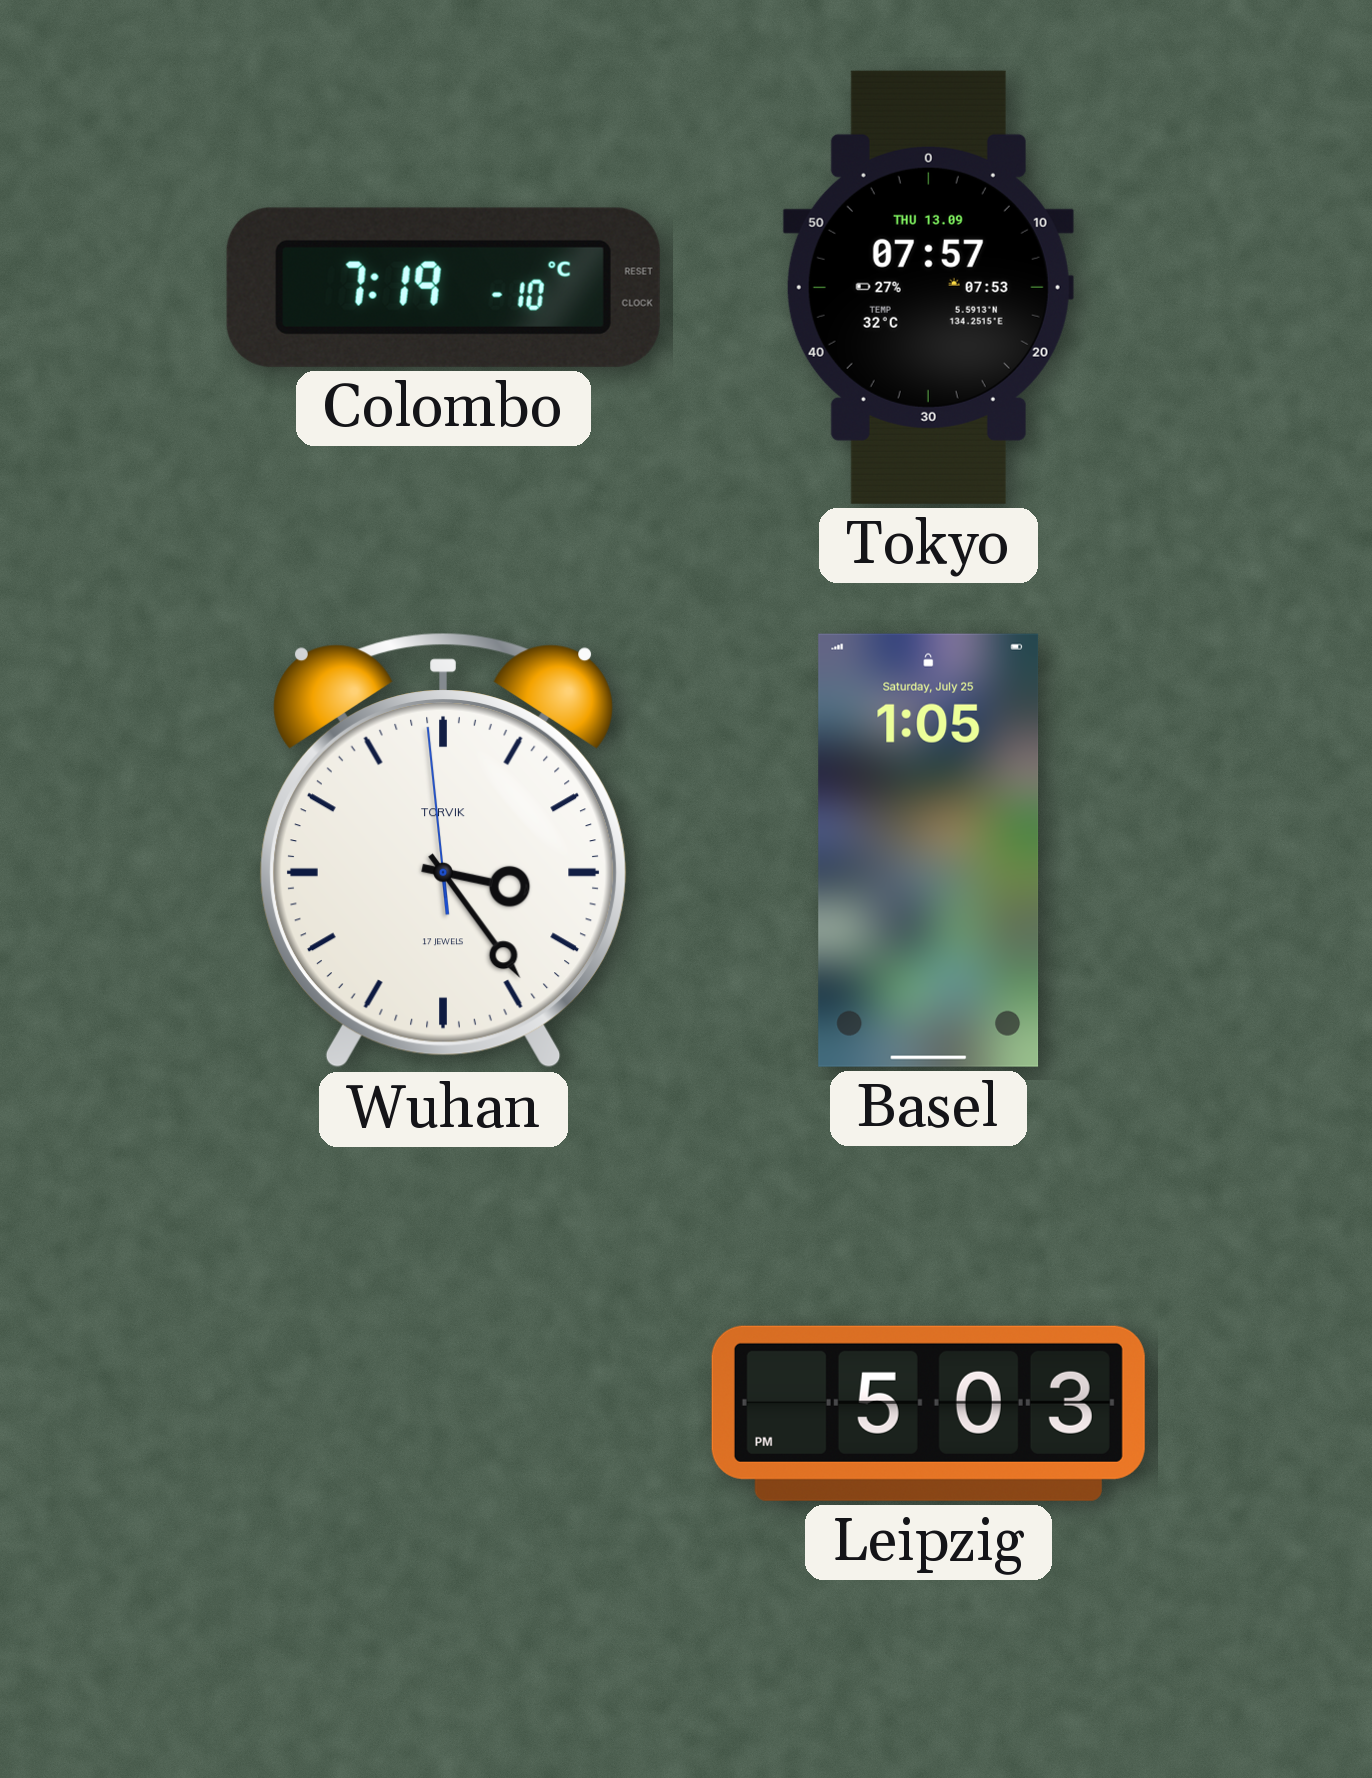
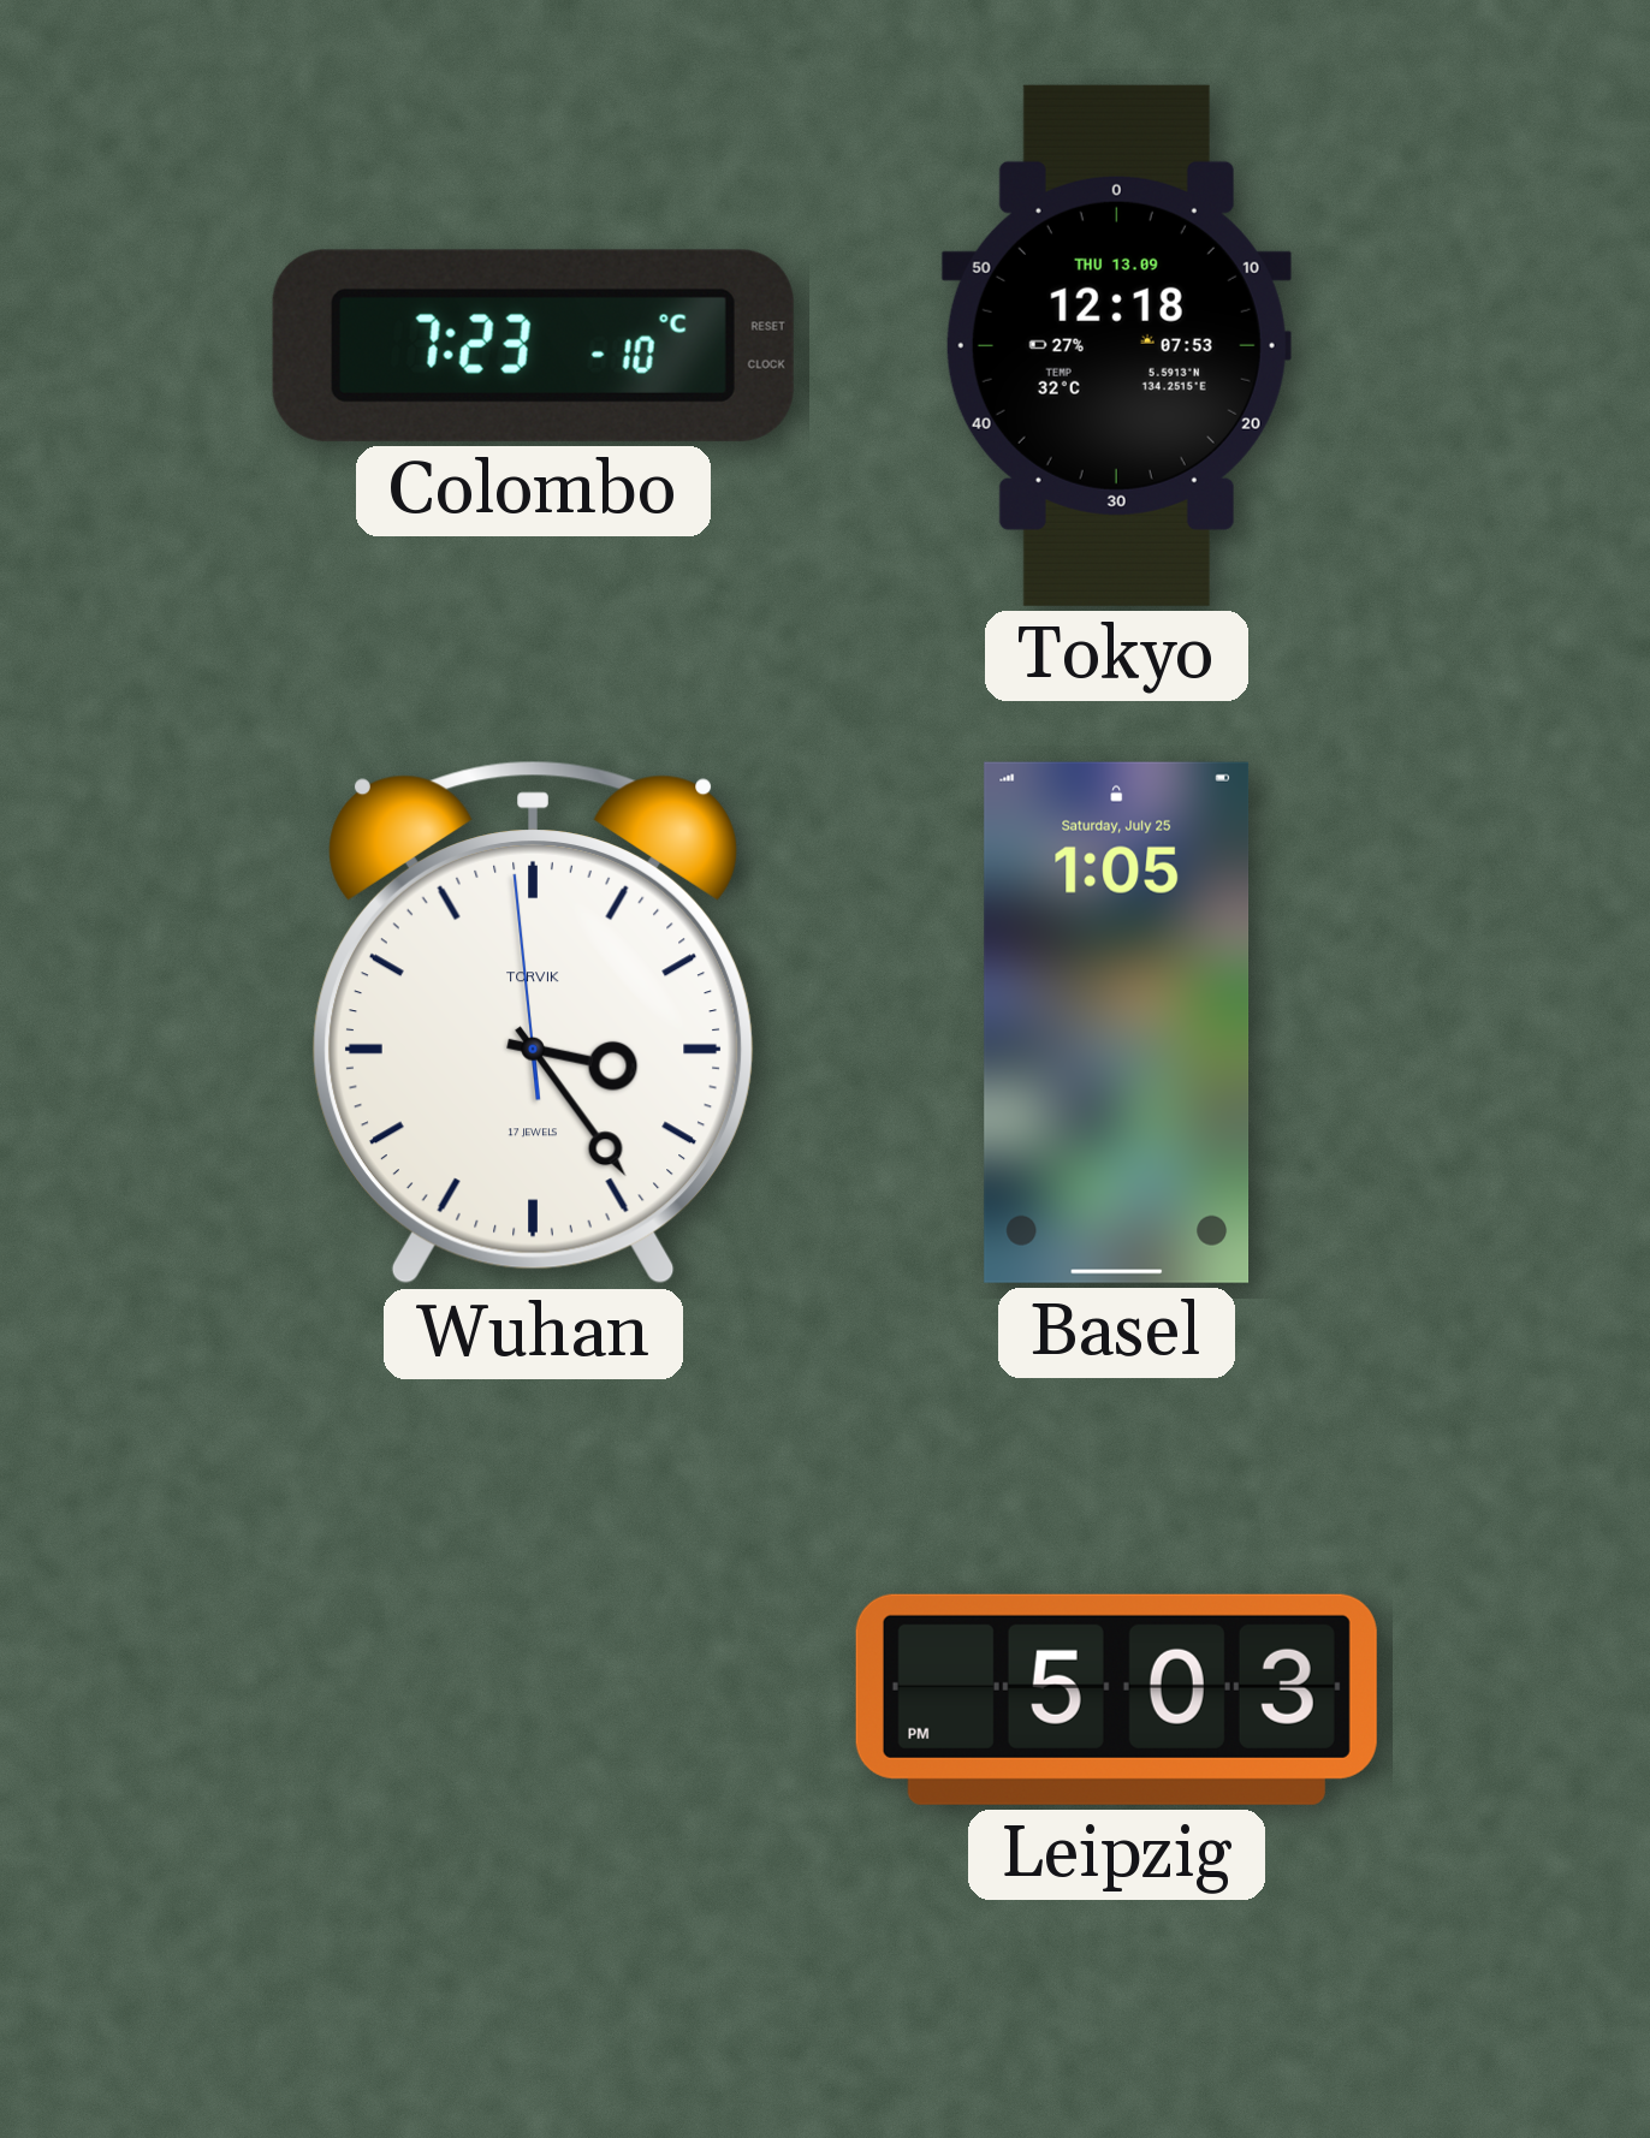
Colombo: 7:19 -> 7:23 (533, 345)
Tokyo: 07:57 -> 12:18 (1116, 345)
